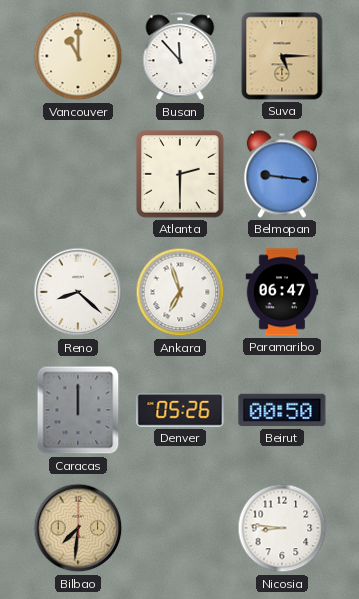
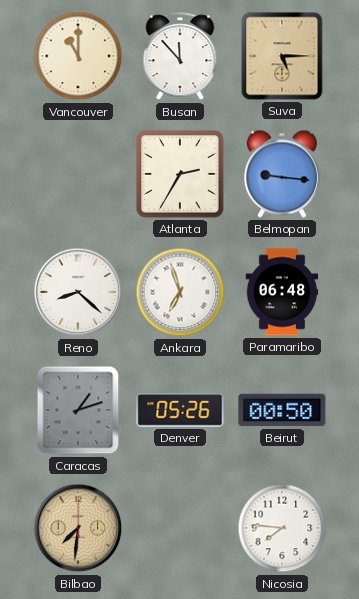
Atlanta: 2:30 -> 2:35 (180, 174)
Paramaribo: 06:47 -> 06:48 (282, 292)
Caracas: 12:00 -> 1:12 (78, 410)
Nicosia: 8:46 -> 7:46 (282, 528)
